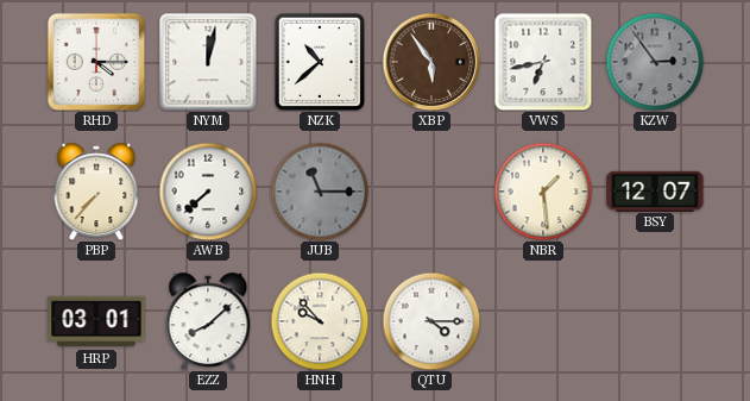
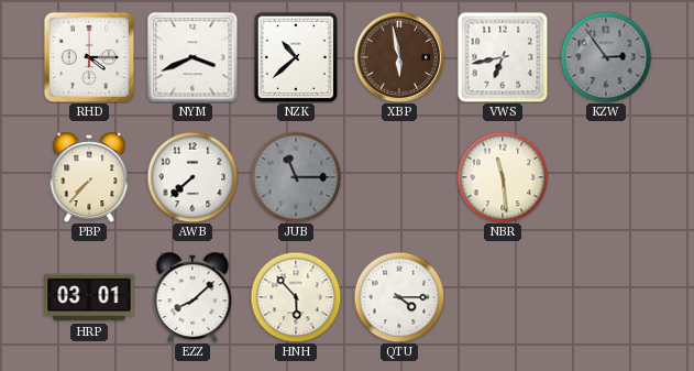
NYM: 12:02 -> 3:41 (192, 57)
XBP: 5:54 -> 5:58 (399, 57)
NBR: 1:29 -> 11:29 (503, 177)
BSY: 12:07 -> none (655, 190)
HNH: 9:53 -> 5:53 (296, 297)
